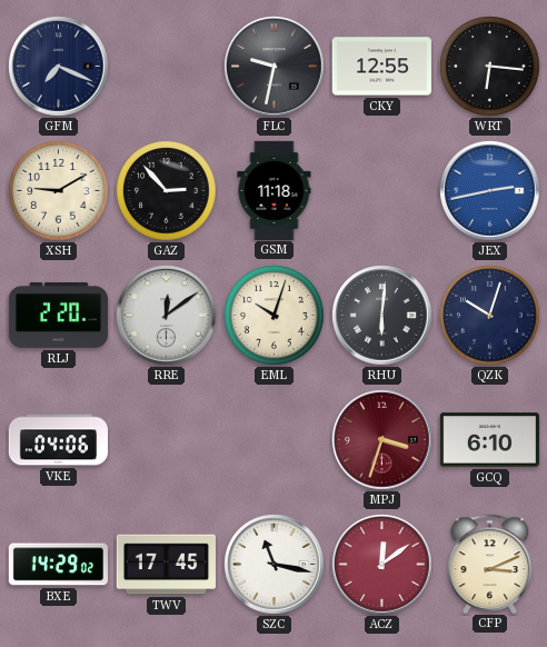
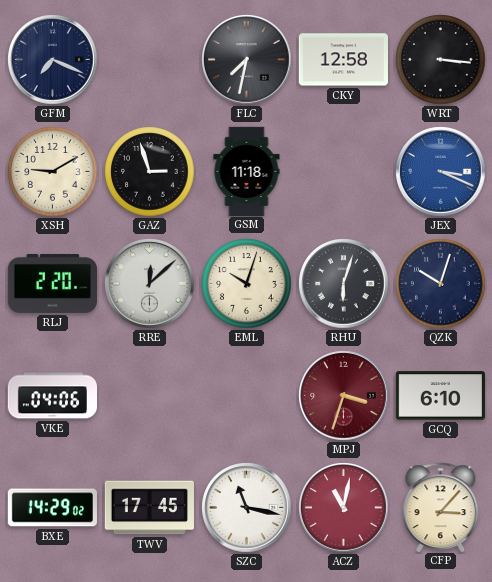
FLC: 9:32 -> 7:32 (247, 60)
CKY: 12:55 -> 12:58 (343, 60)
WRT: 6:16 -> 3:16 (441, 60)
GAZ: 2:53 -> 2:57 (150, 172)
JEX: 2:43 -> 3:19 (441, 172)
RRE: 12:09 -> 12:08 (150, 284)
RHU: 6:01 -> 6:03 (344, 284)
ACZ: 12:09 -> 11:02 (344, 508)
CFP: 3:11 -> 3:07 (441, 507)
